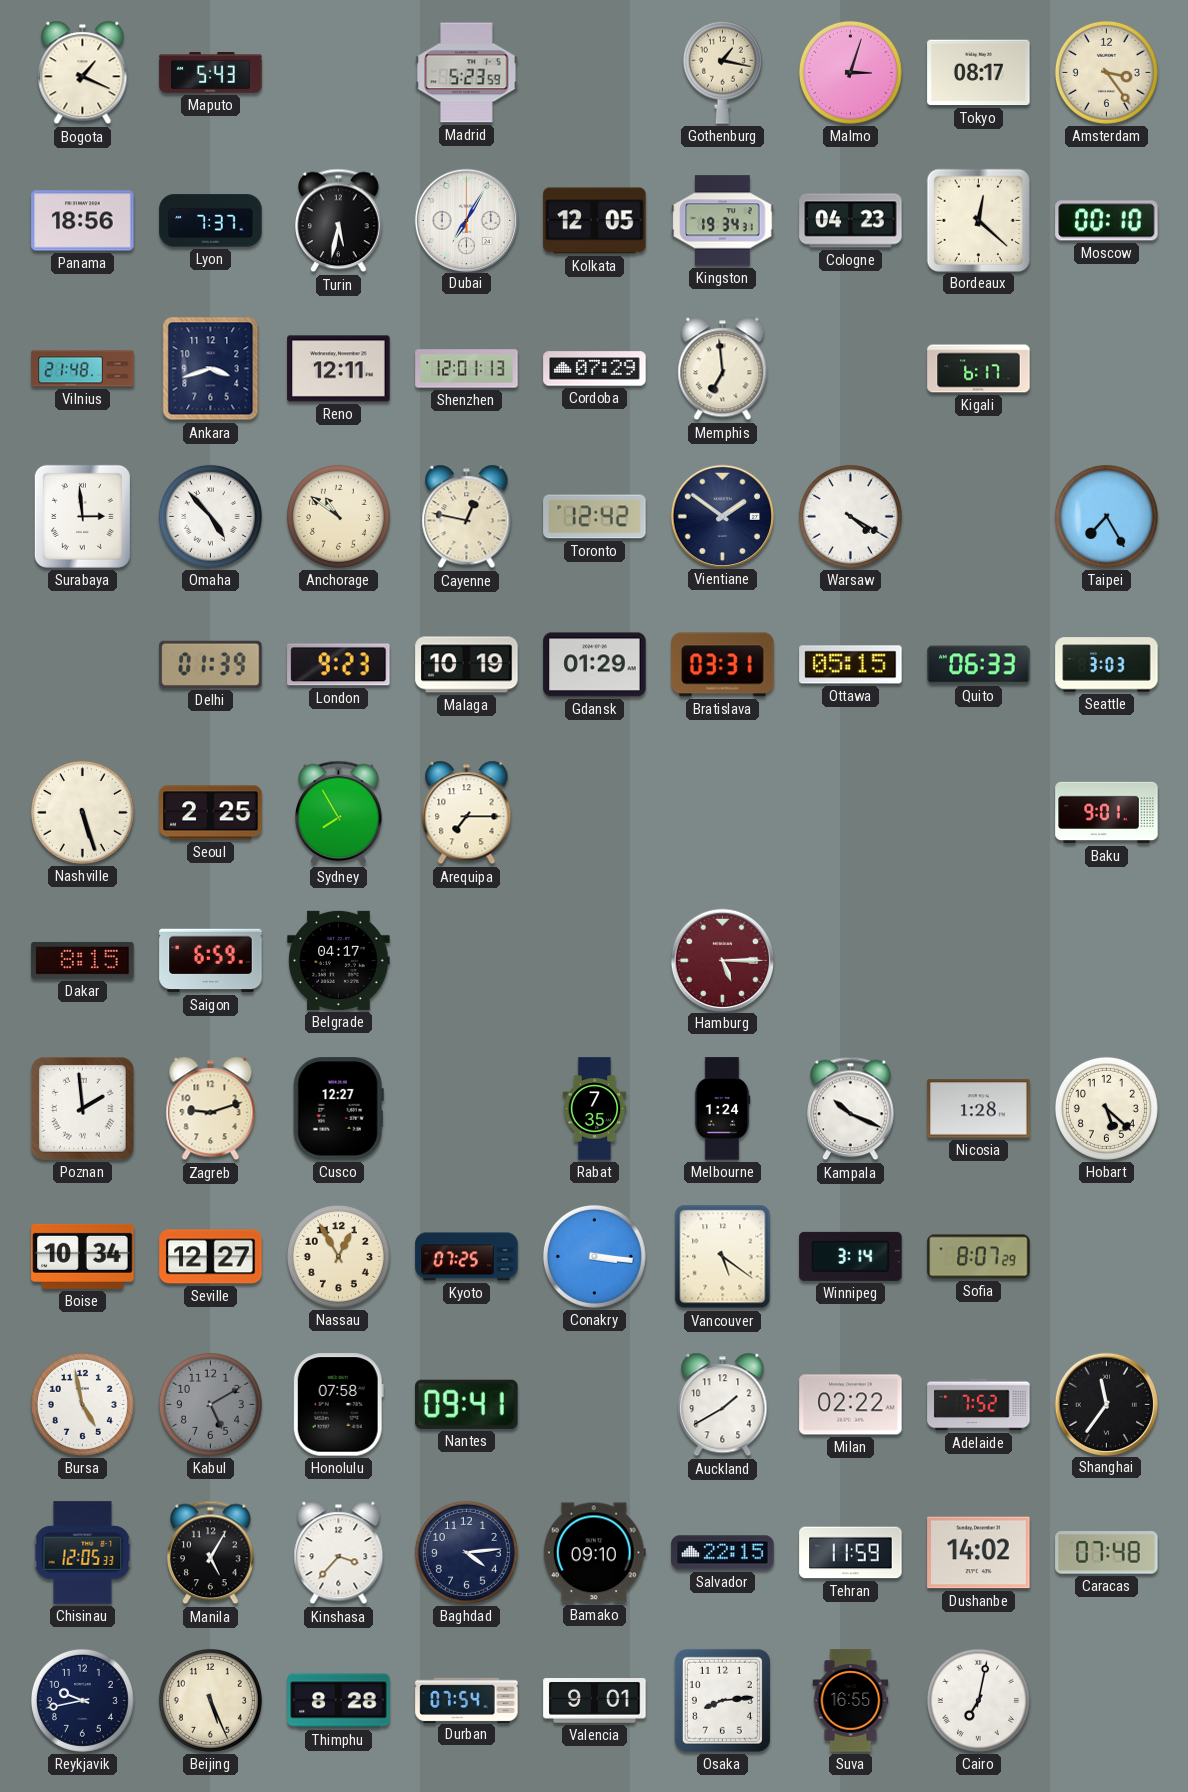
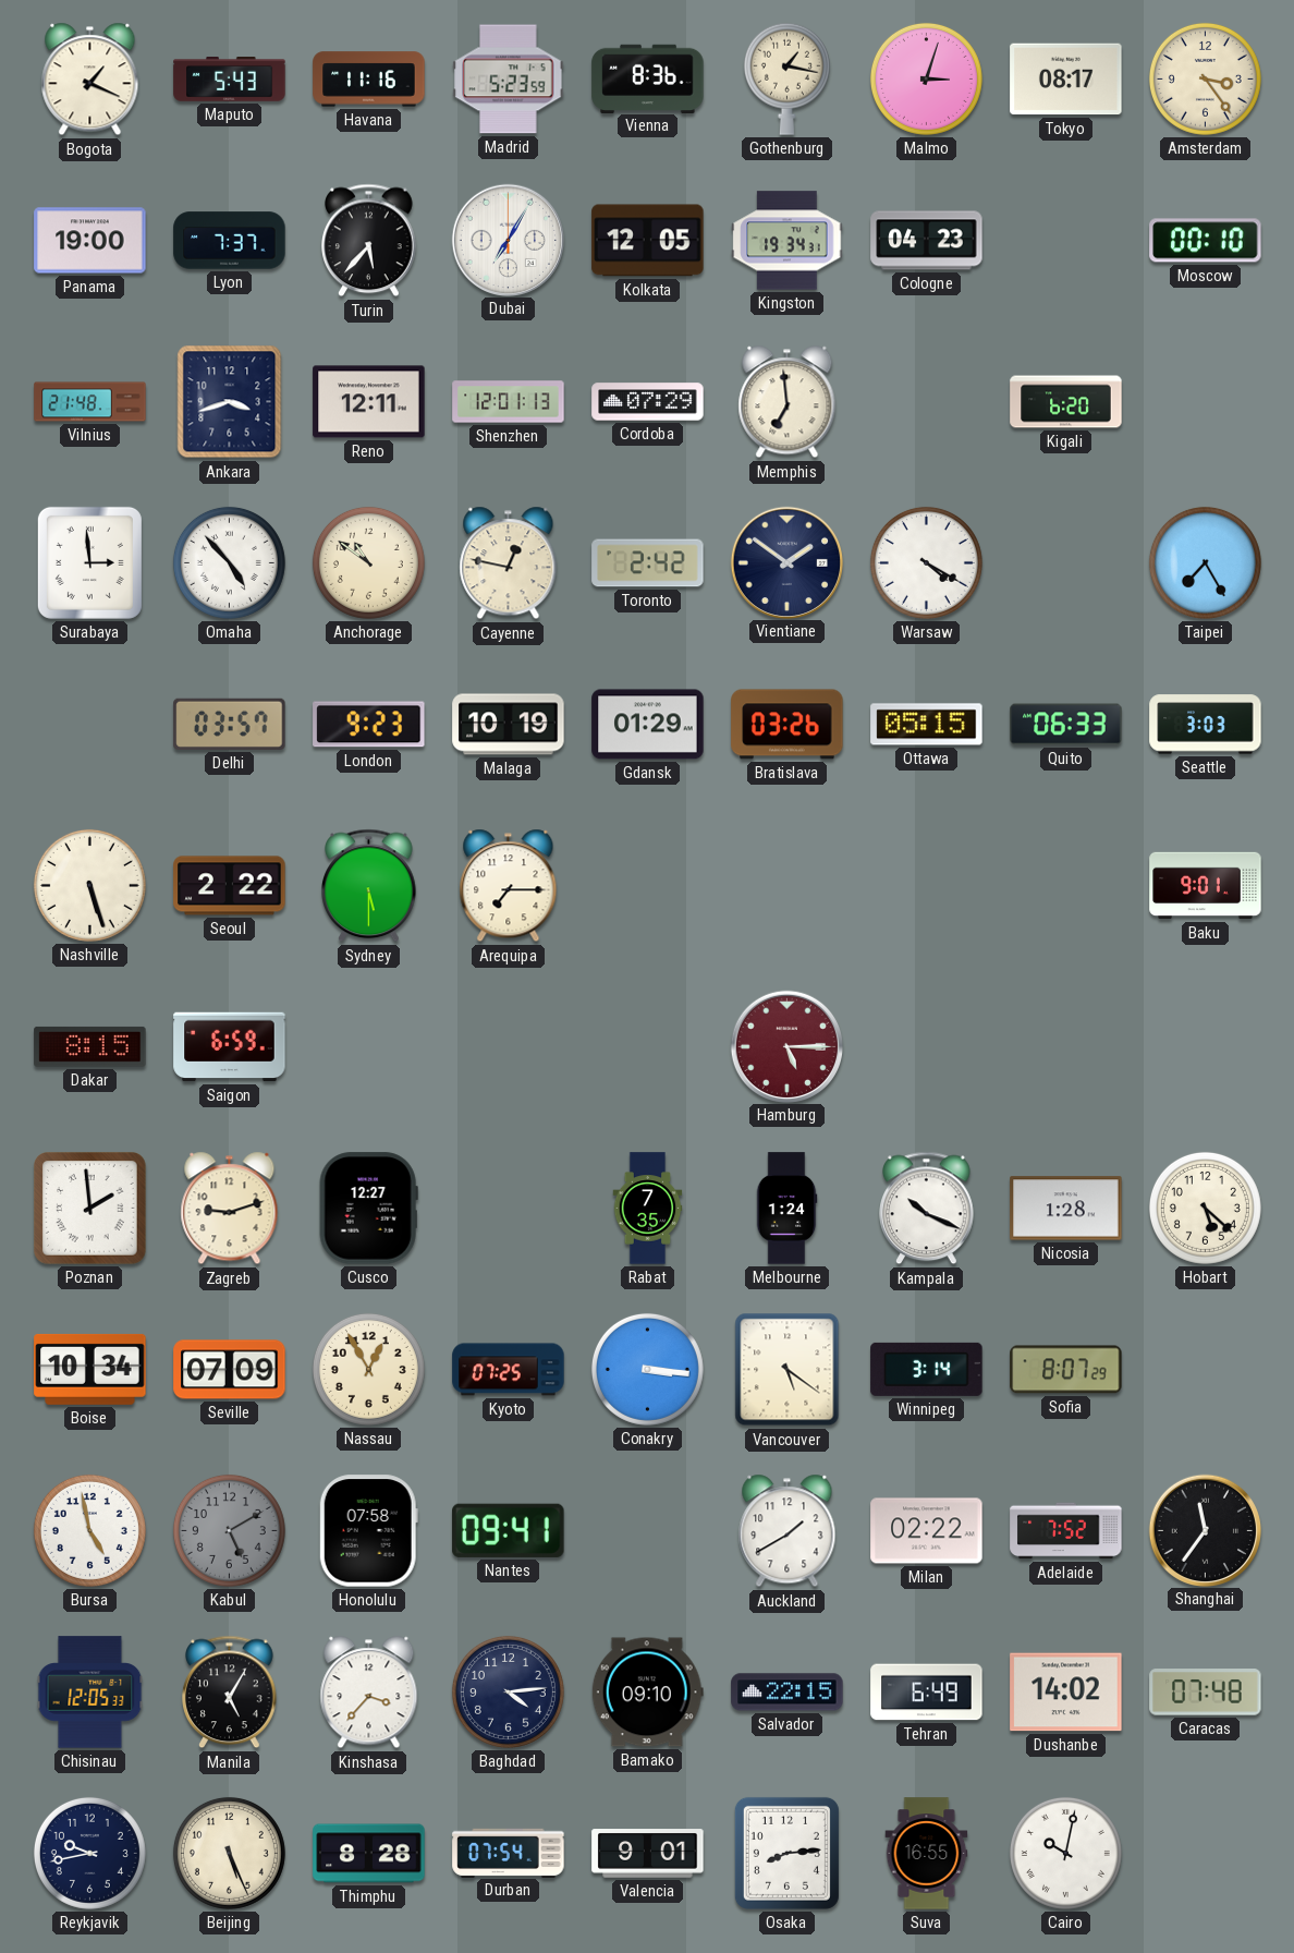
Havana: none -> 11:16 (369, 80)
Vienna: none -> 8:36 (648, 78)
Panama: 18:56 -> 19:00 (90, 241)
Turin: 5:32 -> 5:37 (369, 241)
Bordeaux: 12:22 -> none (978, 220)
Kigali: 6:17 -> 6:20 (1066, 402)
Toronto: 12:42 -> 2:42 (648, 563)
Delhi: 01:39 -> 03:57 (230, 724)
Bratislava: 03:31 -> 03:26 (788, 725)
Seoul: 2:25 -> 2:22 (230, 886)
Sydney: 7:55 -> 5:30 (369, 886)
Belgrade: 04:17 -> none (339, 960)
Seville: 12:27 -> 07:09 (230, 1370)
Tehran: 11:59 -> 6:49 (927, 1693)
Cairo: 7:02 -> 10:02 (1065, 1853)
